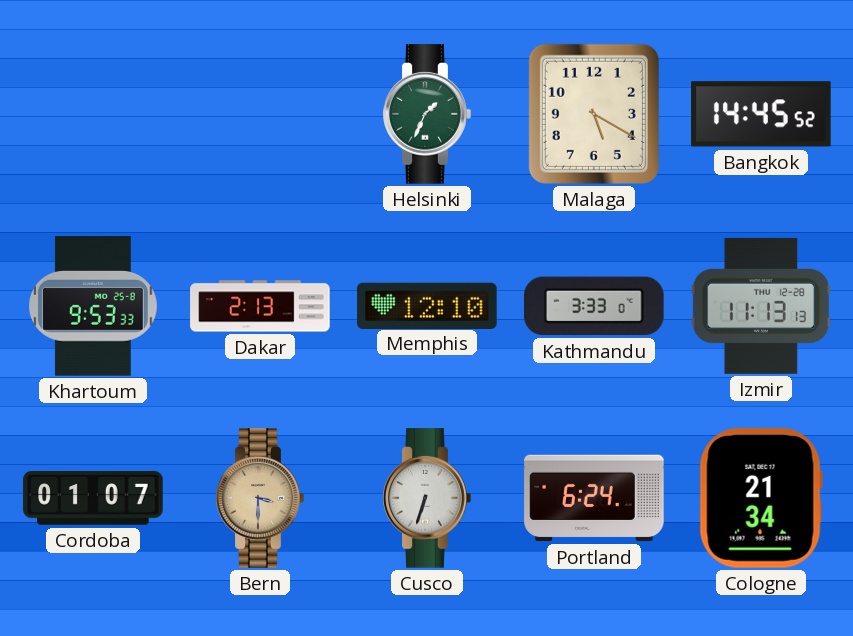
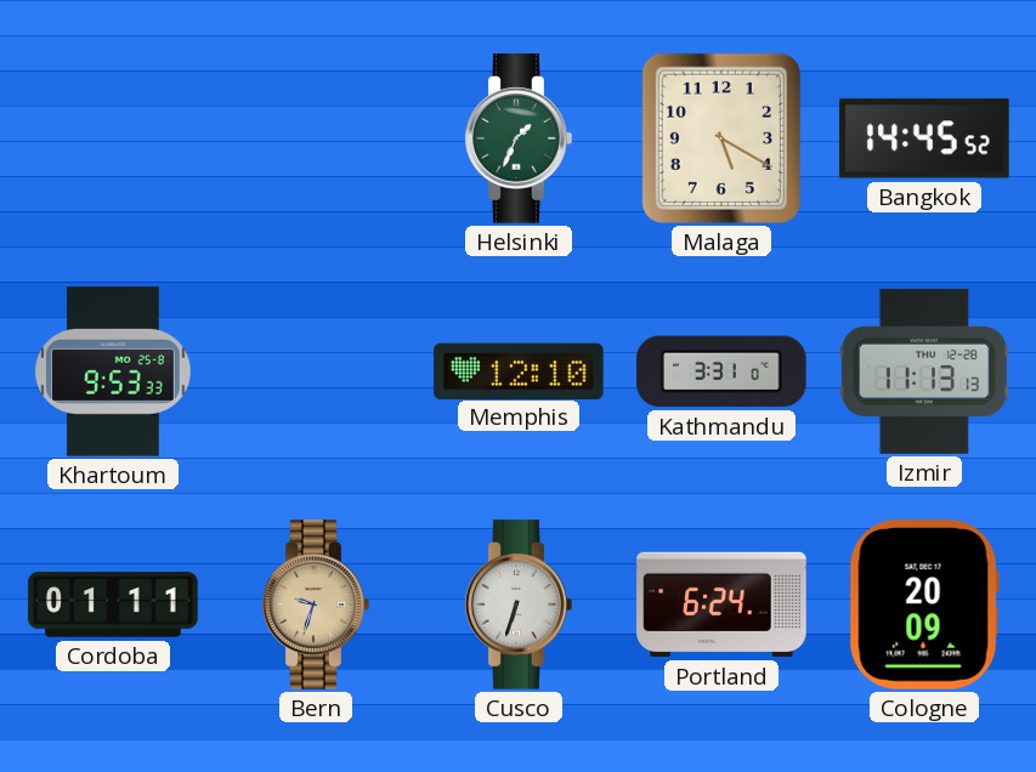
Dakar: 2:13 -> none (260, 306)
Kathmandu: 3:33 -> 3:31 (723, 371)
Cordoba: 01:07 -> 01:11 (113, 604)
Bern: 3:30 -> 9:33 (316, 604)
Cologne: 21:34 -> 20:09 (924, 604)
